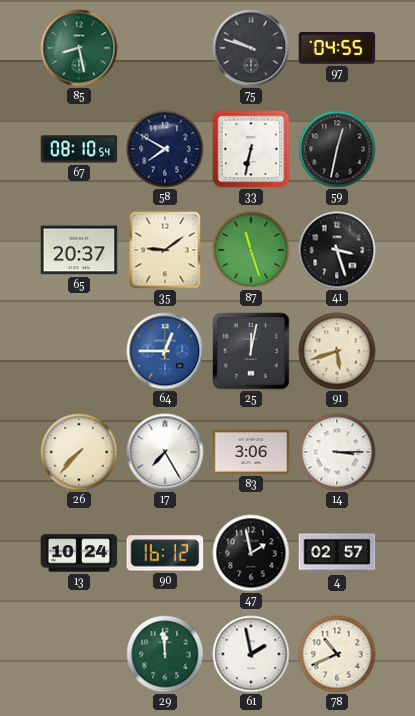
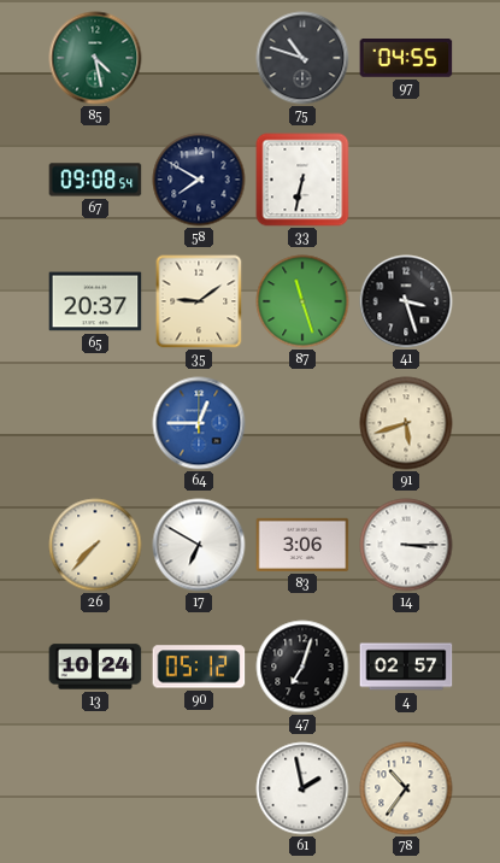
85: 8:28 -> 4:28 (95, 58)
75: 9:48 -> 10:48 (302, 58)
67: 08:10 -> 09:08 (95, 180)
59: 12:32 -> none (337, 149)
25: 12:02 -> none (251, 351)
17: 7:25 -> 6:50 (199, 545)
90: 16:12 -> 05:12 (199, 667)
47: 1:58 -> 7:03 (302, 667)
29: 11:59 -> none (165, 654)
78: 10:41 -> 10:36 (406, 788)
